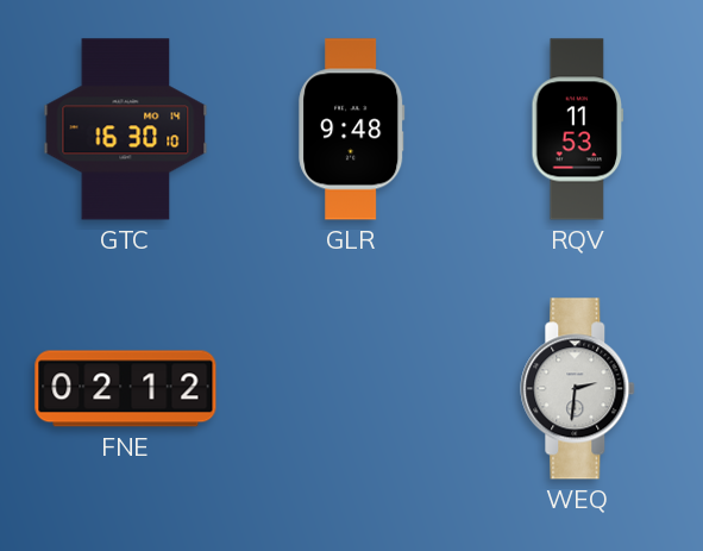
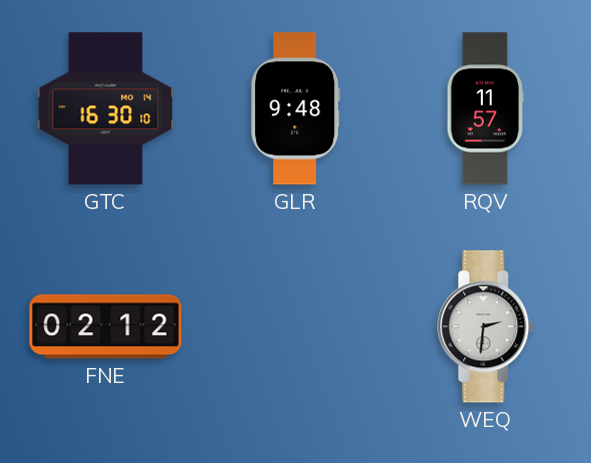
RQV: 11:53 -> 11:57 (486, 109)
